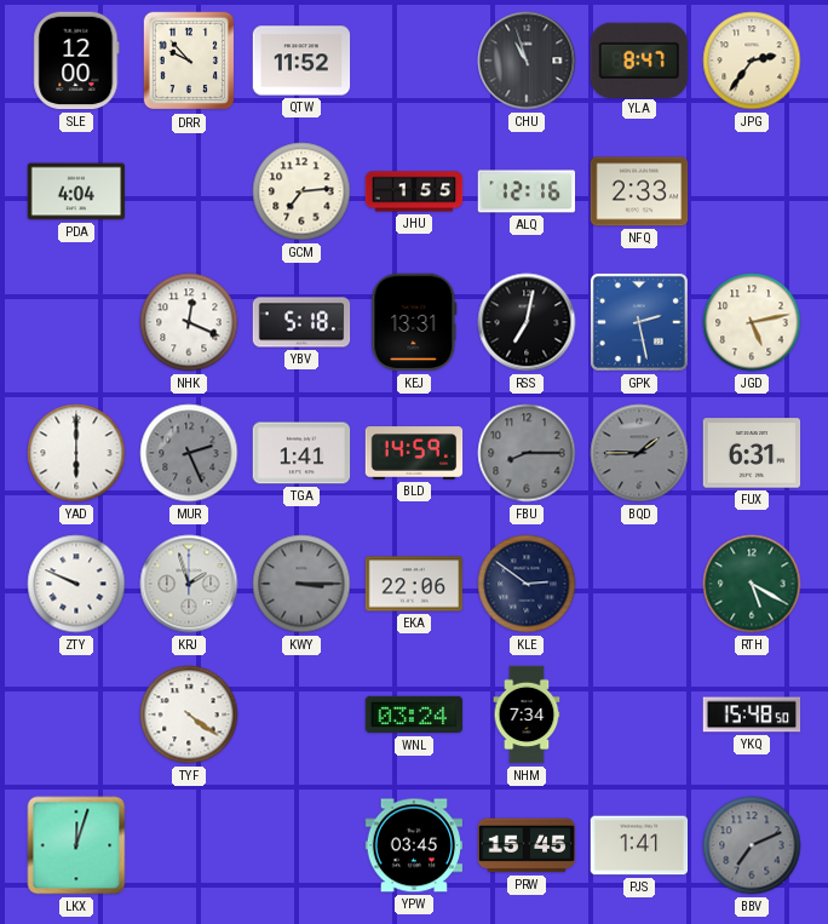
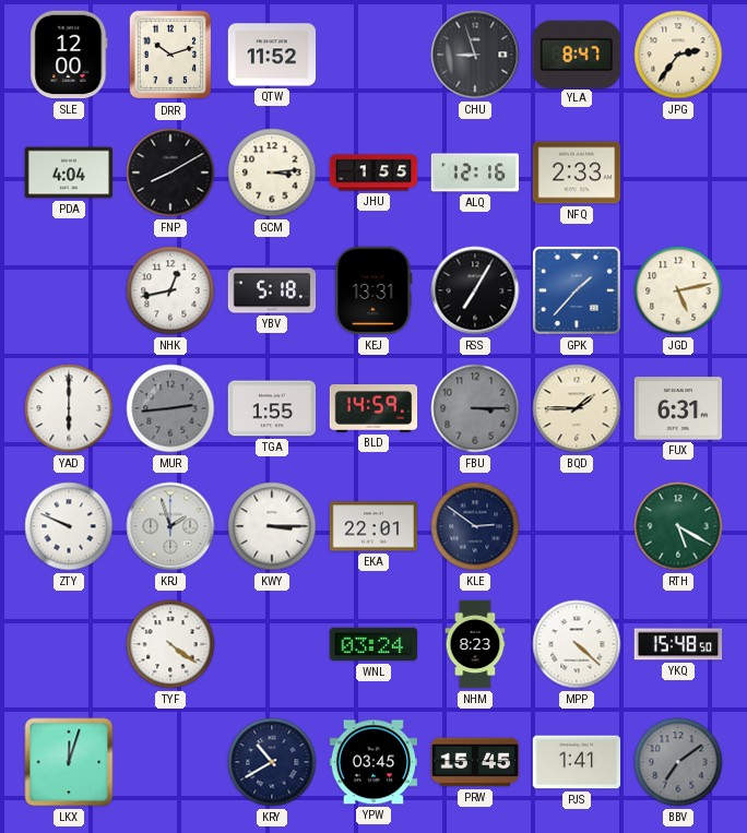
DRR: 9:53 -> 10:12 (170, 55)
CHU: 10:57 -> 8:57 (475, 55)
FNP: none -> 8:10 (170, 172)
GCM: 7:14 -> 3:14 (272, 172)
NHK: 12:19 -> 12:43 (170, 290)
RSS: 7:02 -> 7:05 (475, 290)
GPK: 2:28 -> 1:37 (577, 290)
MUR: 2:26 -> 2:44 (170, 408)
TGA: 1:41 -> 1:55 (272, 408)
FBU: 8:15 -> 3:15 (475, 408)
BQD dial: grey -> cream (577, 408)
KWY dial: grey -> white (272, 526)
EKA: 22:06 -> 22:01 (373, 526)
NHM: 7:34 -> 8:23 (475, 644)
MPP: none -> 4:22 (577, 644)
KRY: none -> 10:40 (272, 762)
BBV: 7:11 -> 7:09 (678, 762)
